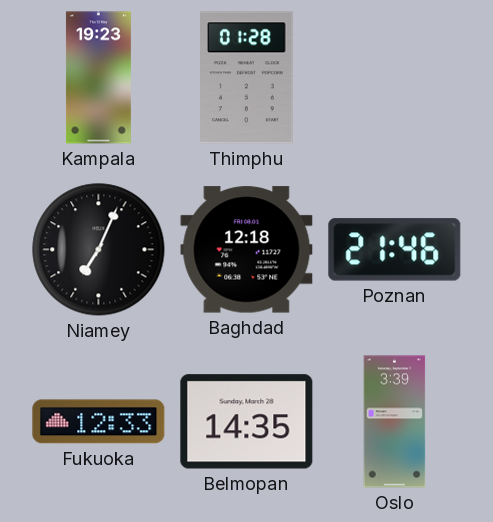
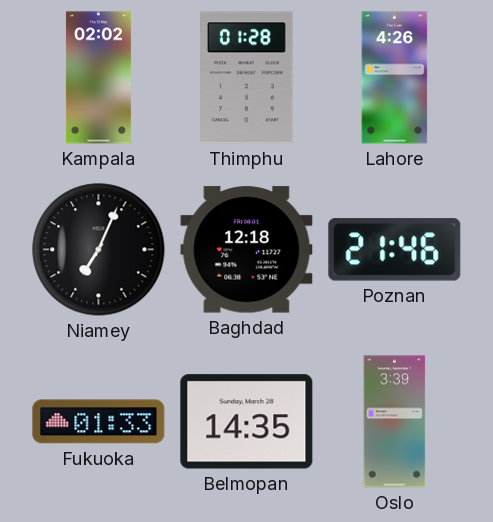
Kampala: 19:23 -> 02:02 (98, 78)
Lahore: none -> 4:26 (395, 78)
Fukuoka: 12:33 -> 01:33 (99, 422)
